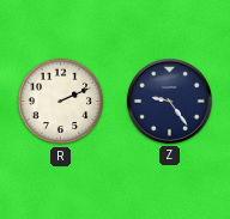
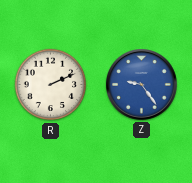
Z dial: navy -> blue (142, 85)
